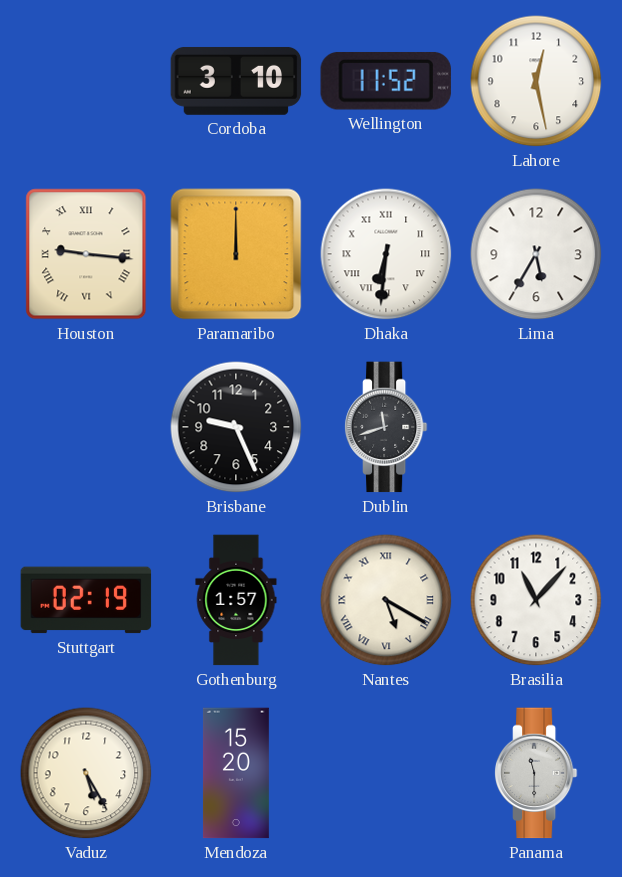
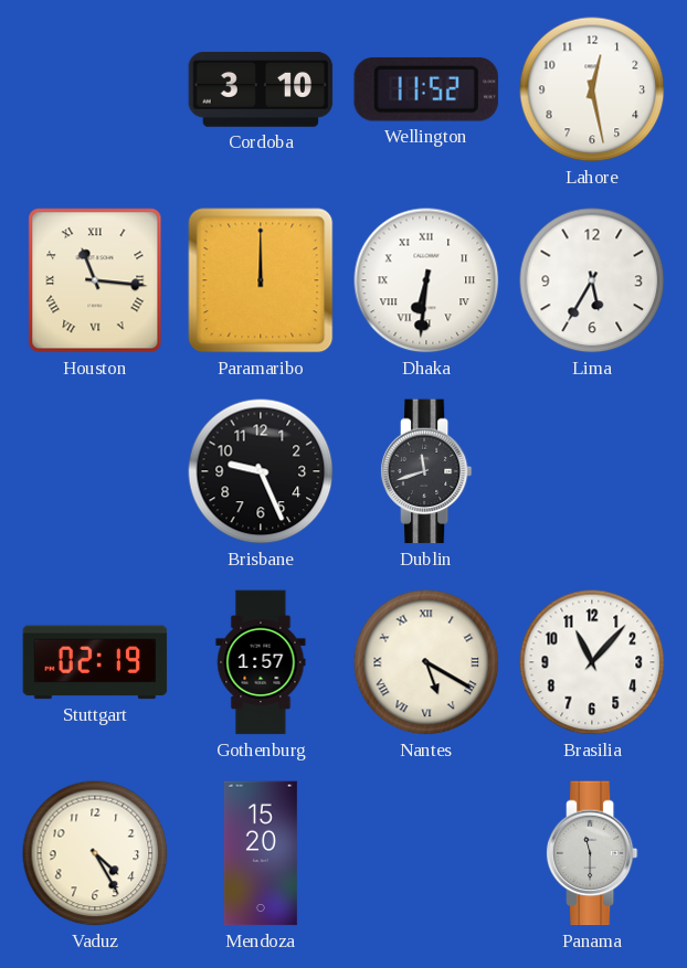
Houston: 9:16 -> 11:16 (95, 280)
Vaduz: 5:25 -> 4:25 (95, 853)
